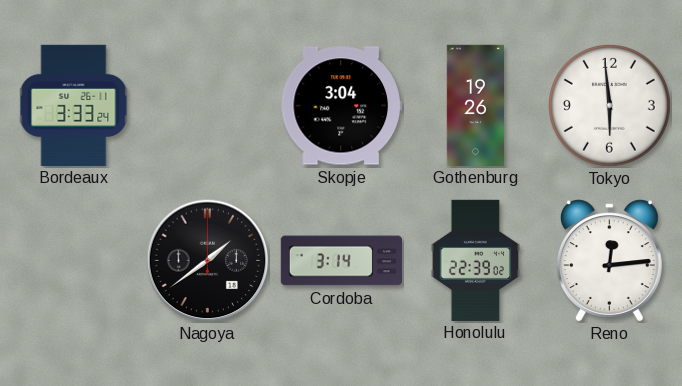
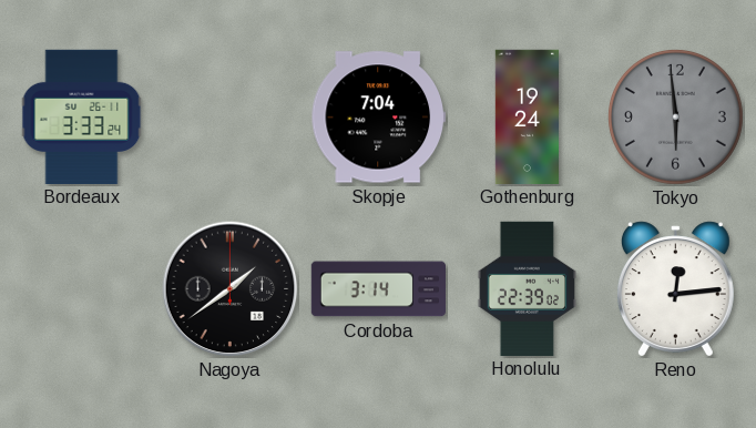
Skopje: 3:04 -> 7:04 (378, 118)
Gothenburg: 19:26 -> 19:24 (527, 116)
Tokyo dial: white -> grey (676, 118)
